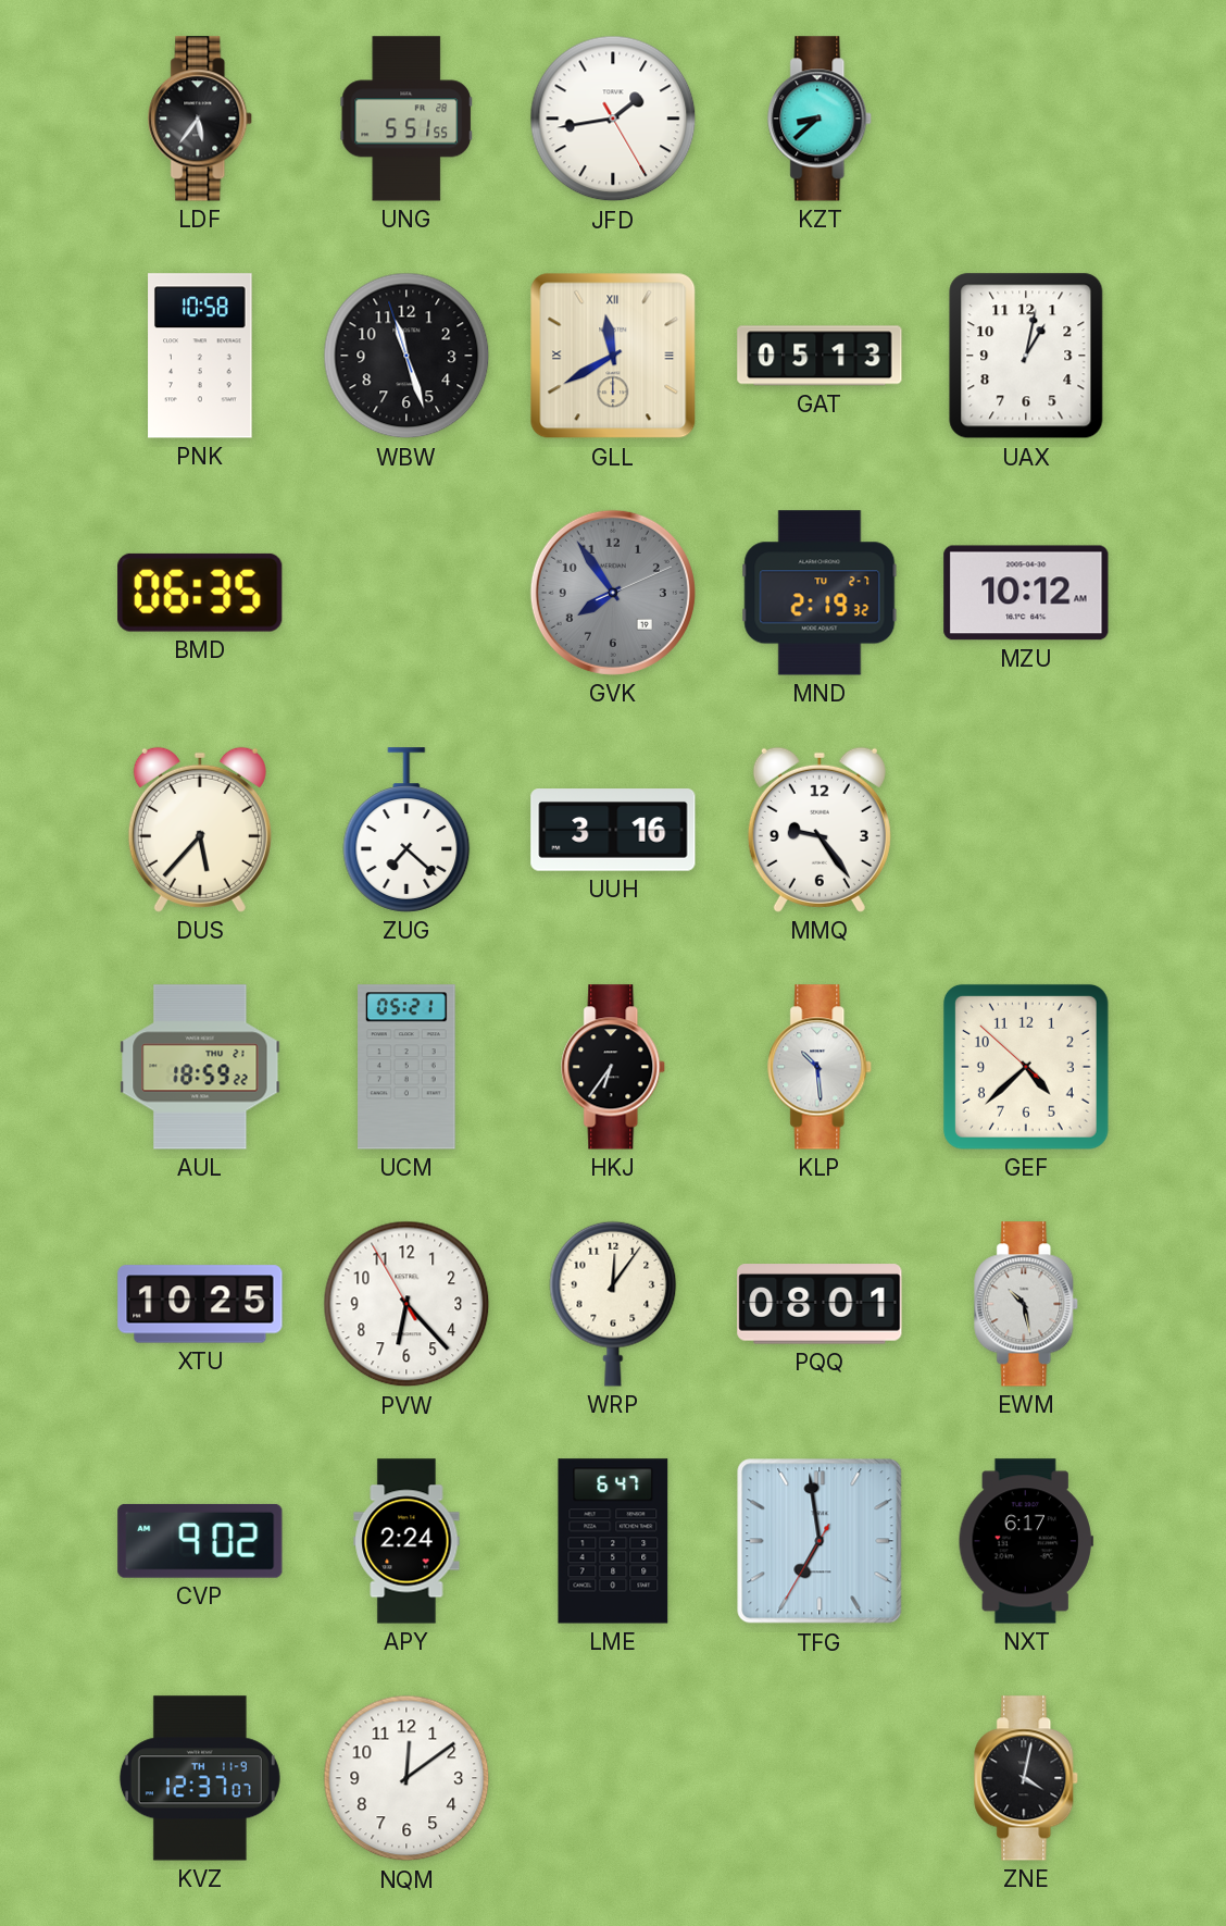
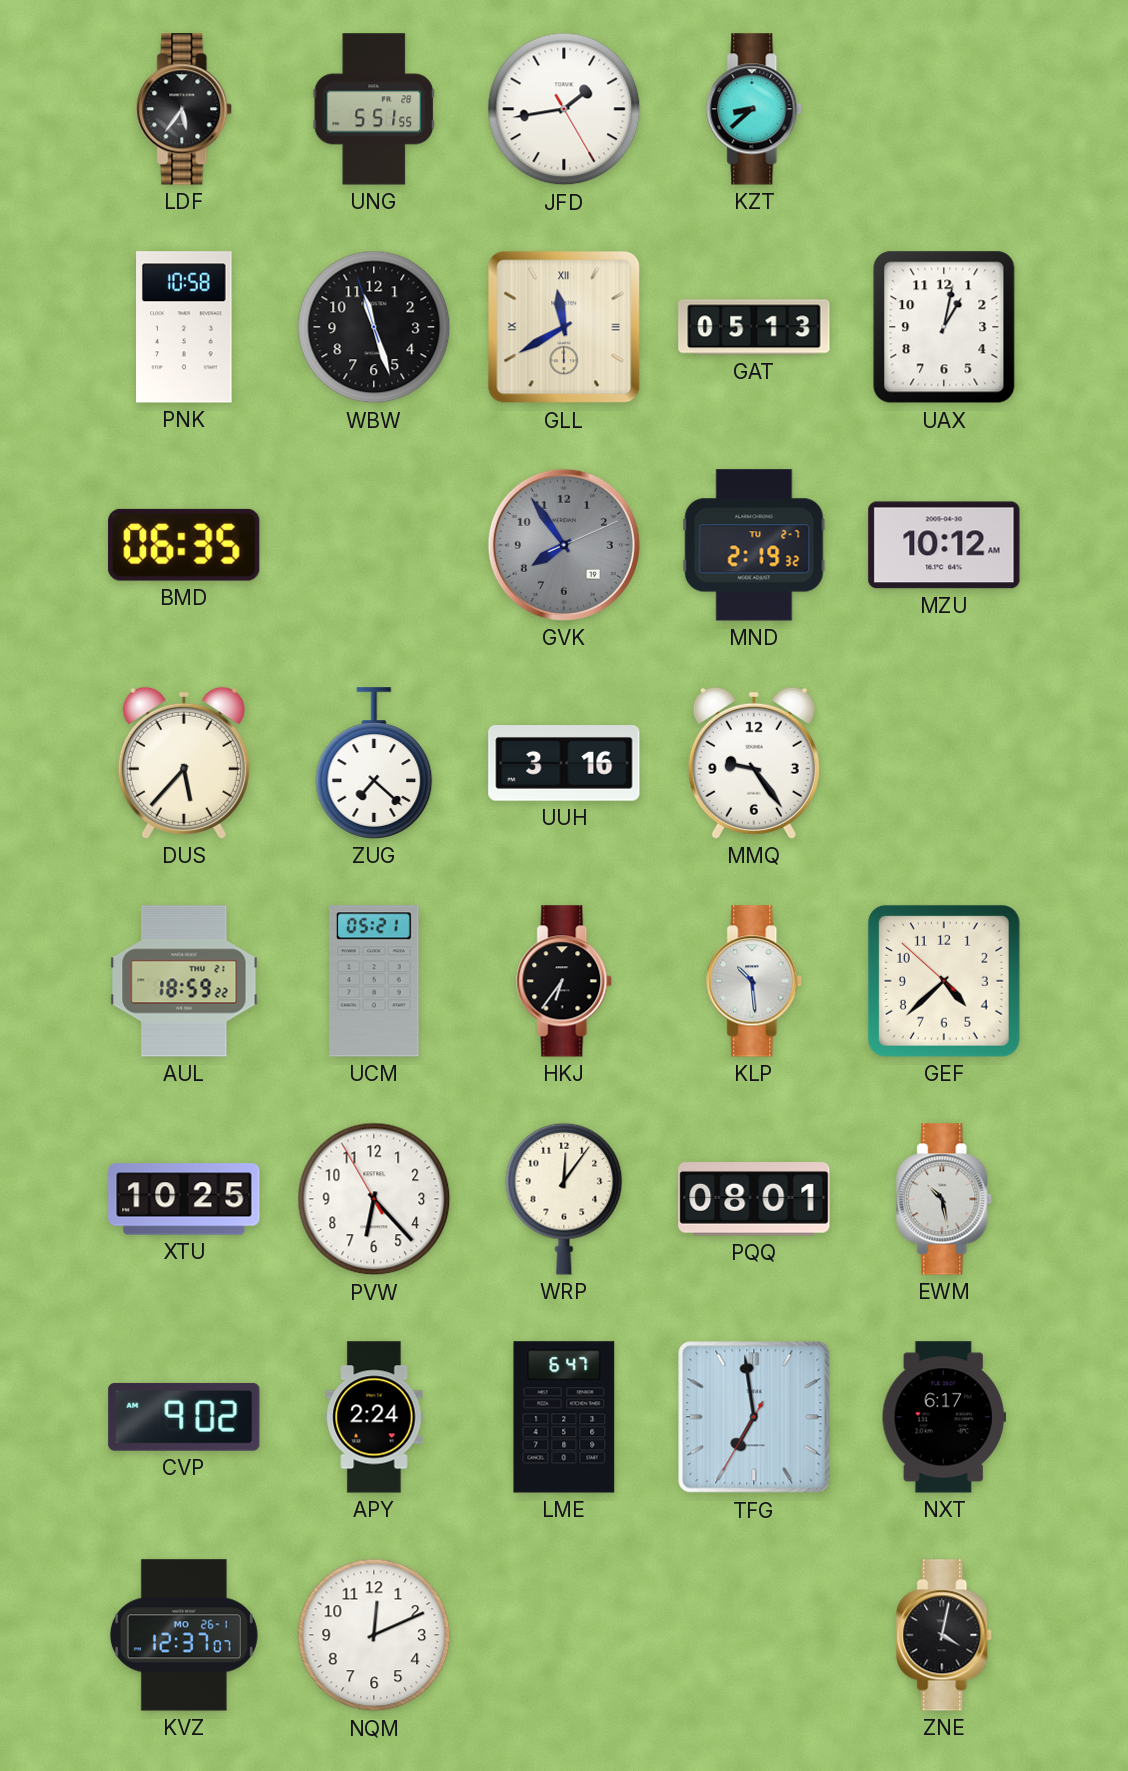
KVZ date: TH 11-9 -> MO 26-1 (184, 1635)
NQM: 12:09 -> 12:11 (374, 1635)
